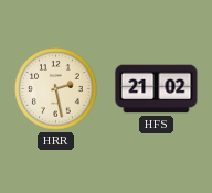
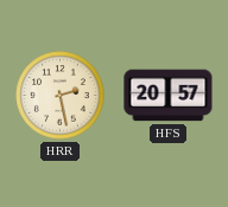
HFS: 21:02 -> 20:57 (169, 96)
